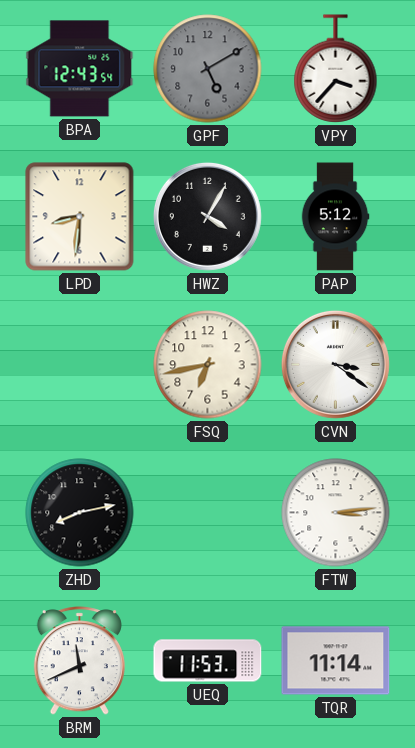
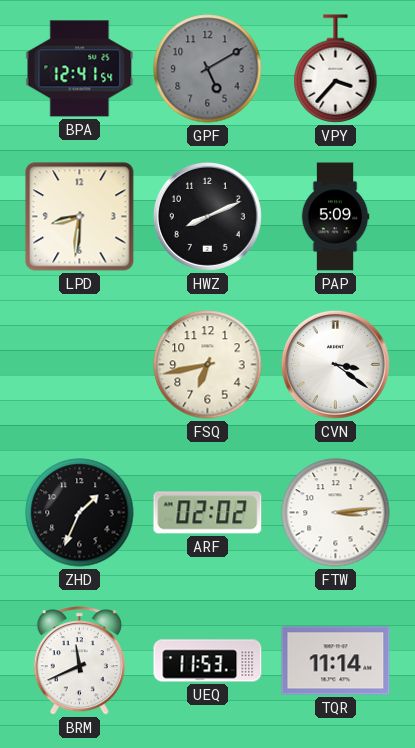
BPA: 12:43 -> 12:41 (80, 69)
HWZ: 4:05 -> 8:11 (207, 216)
PAP: 5:12 -> 5:09 (335, 217)
ZHD: 8:13 -> 1:34 (80, 513)
ARF: none -> 02:02 (208, 513)
